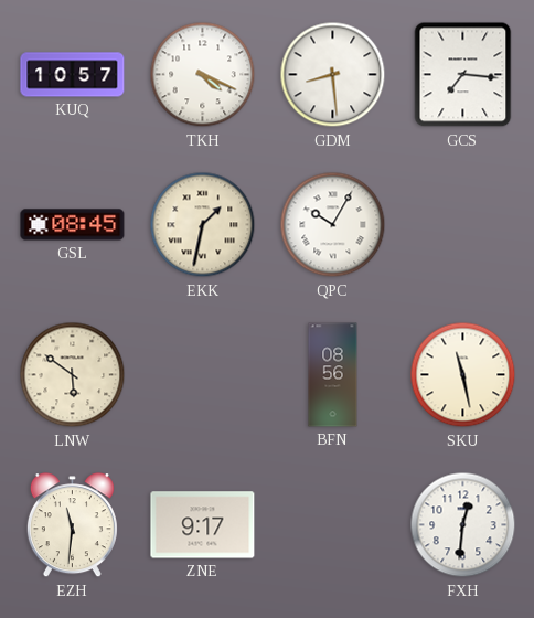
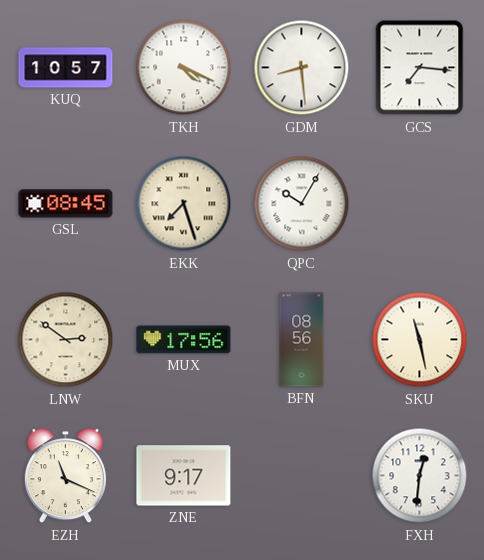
EKK: 1:32 -> 7:27 (184, 204)
LNW: 5:51 -> 2:51 (66, 340)
MUX: none -> 17:56 (184, 340)
EZH: 11:31 -> 11:19 (65, 476)
